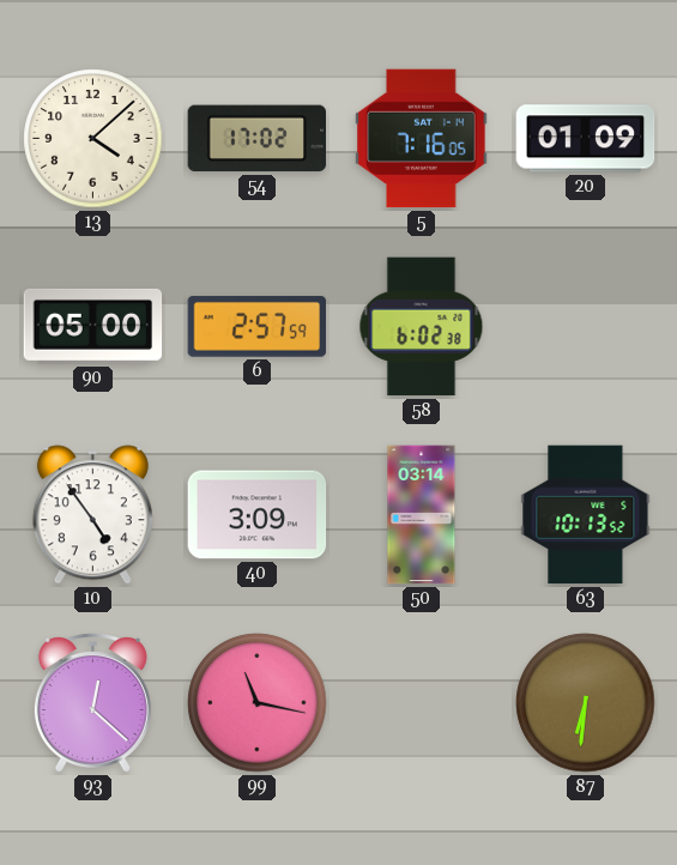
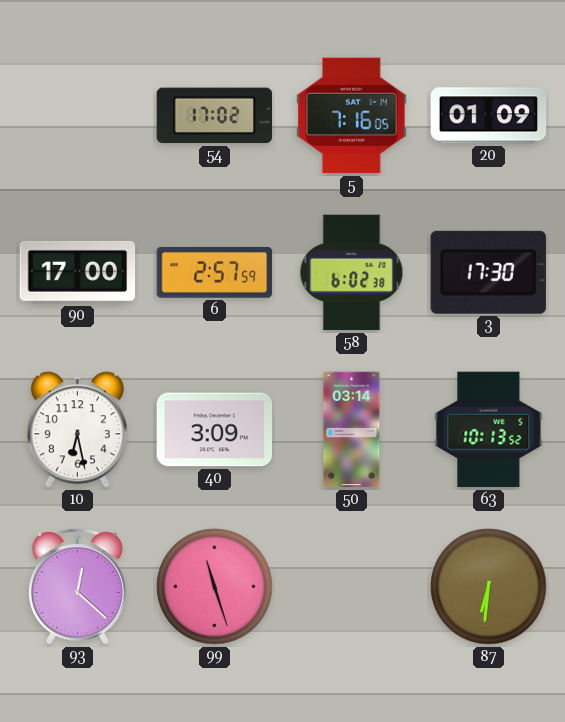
13: 4:08 -> none (93, 139)
90: 05:00 -> 17:00 (78, 272)
3: none -> 17:30 (488, 272)
10: 4:54 -> 6:28 (77, 430)
99: 11:17 -> 11:27 (215, 587)
